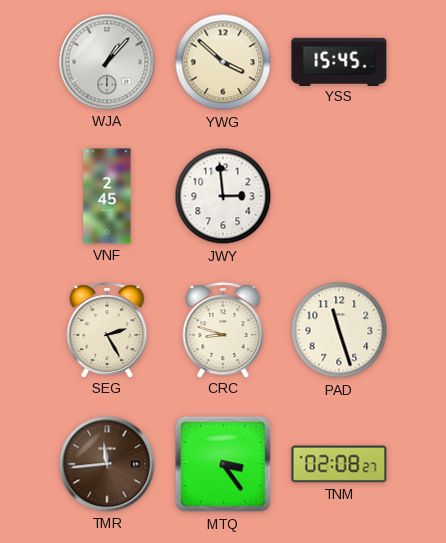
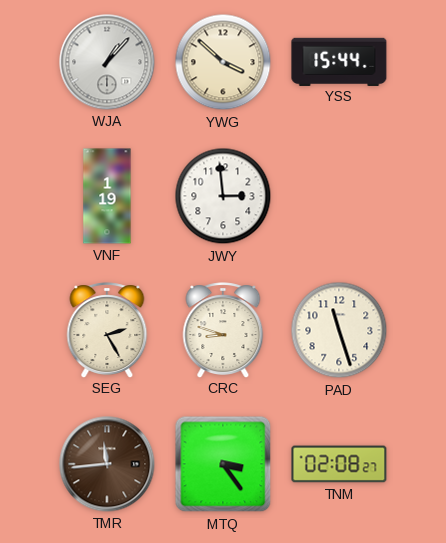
YSS: 15:45 -> 15:44 (339, 61)
VNF: 2:45 -> 1:19 (107, 196)
